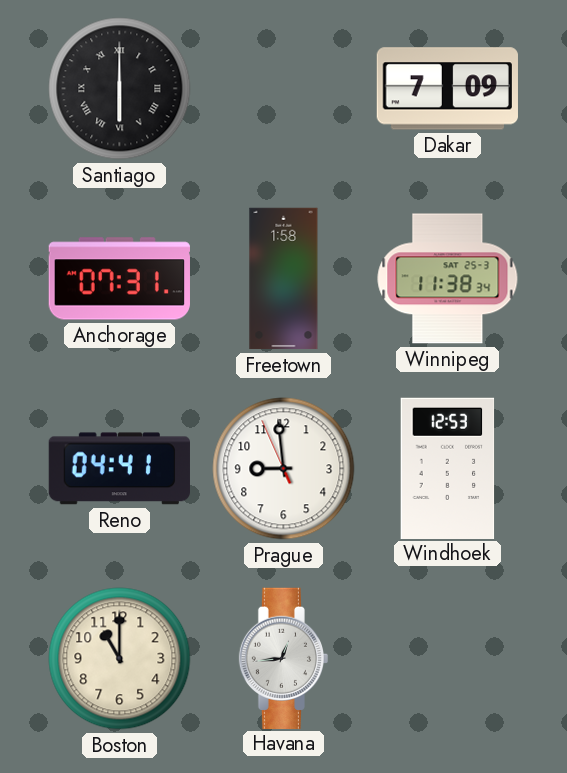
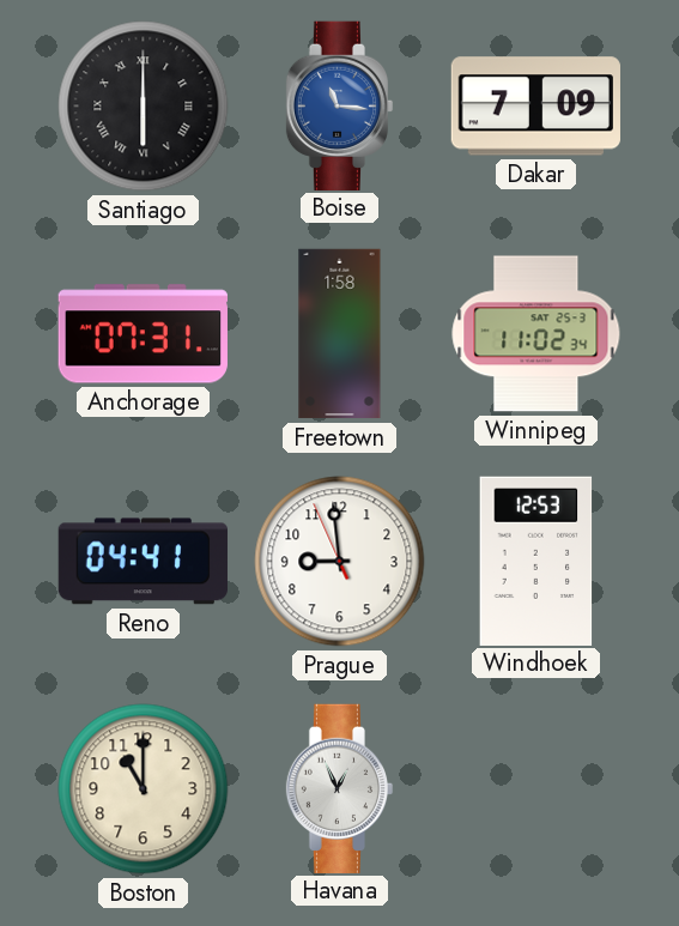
Boise: none -> 11:16 (340, 105)
Winnipeg: 11:38 -> 11:02 (536, 334)
Havana: 12:44 -> 12:56 (340, 788)
